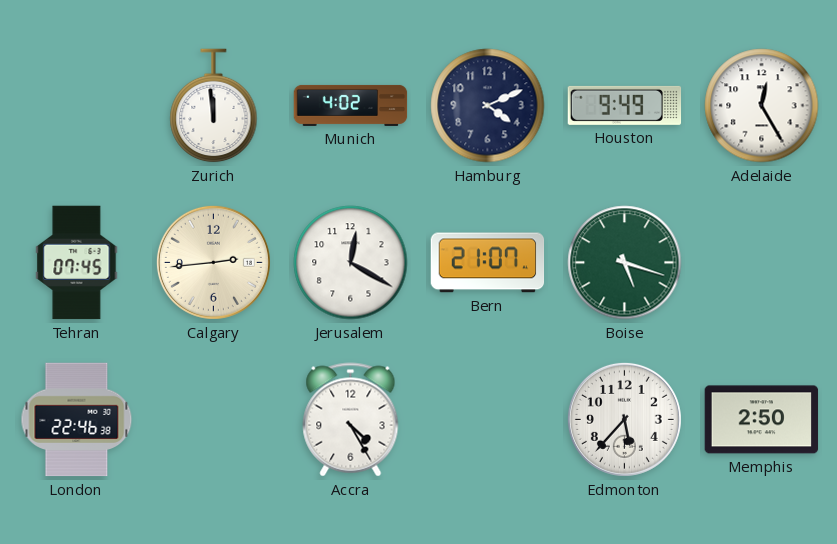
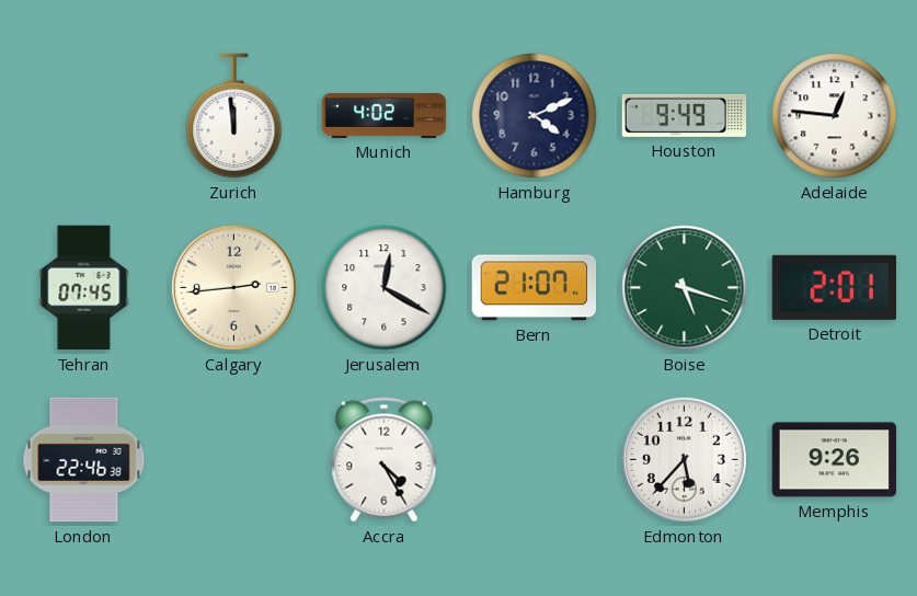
Adelaide: 12:25 -> 12:46 (835, 116)
Detroit: none -> 2:01 (834, 287)
Memphis: 2:50 -> 9:26 (835, 460)
